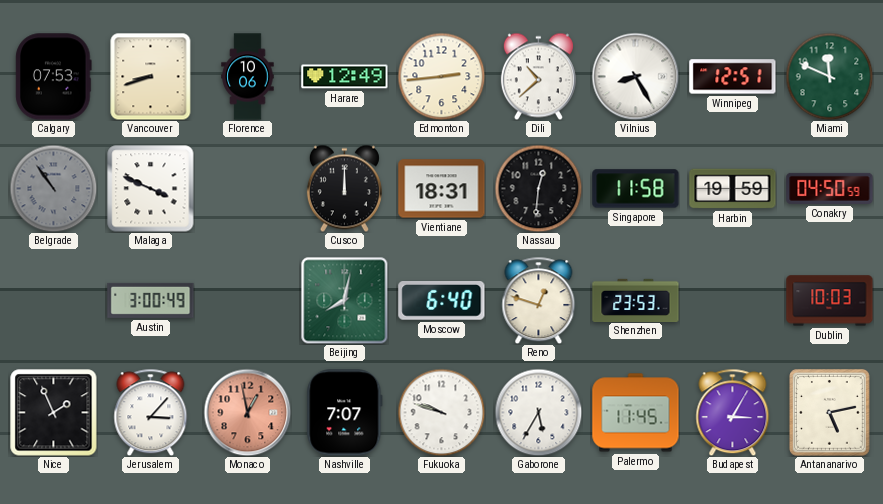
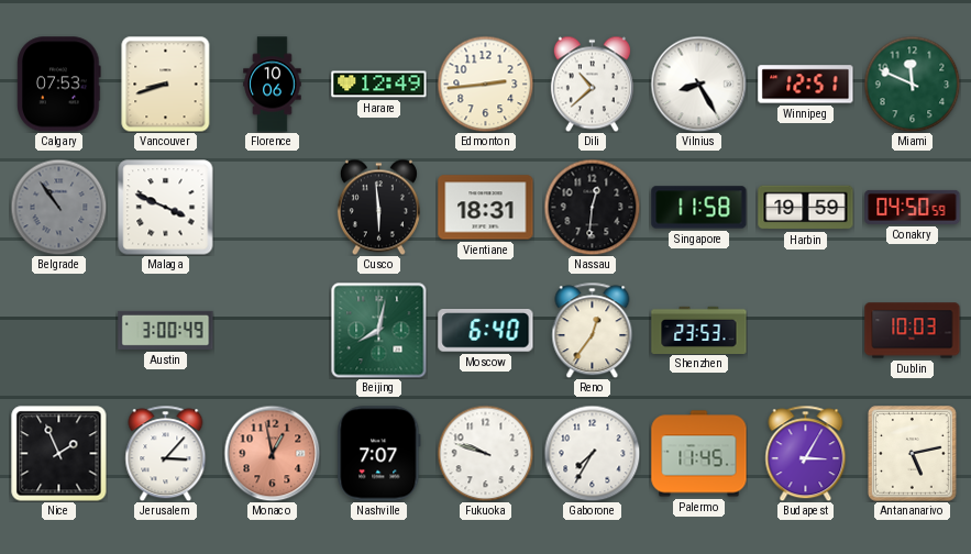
Cusco: 12:00 -> 5:59 (378, 207)
Reno: 12:48 -> 12:36 (593, 330)
Gaborone: 5:35 -> 7:35 (592, 453)
